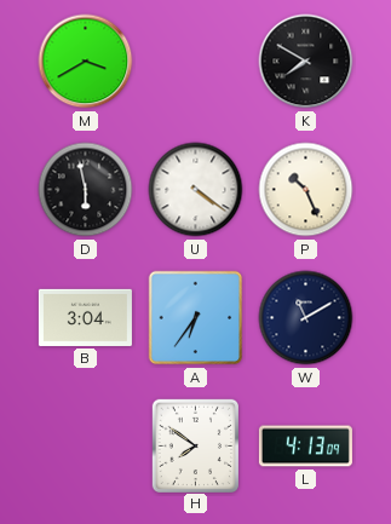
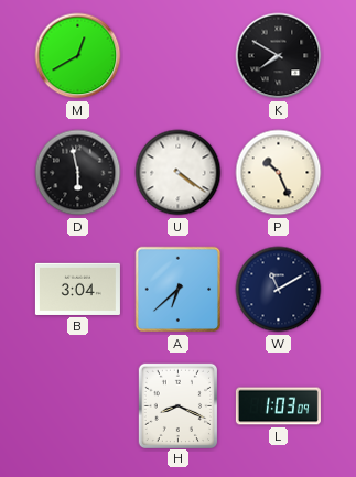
M: 3:40 -> 12:40 (78, 56)
A: 6:36 -> 6:38 (179, 290)
H: 7:51 -> 8:19 (177, 405)
L: 4:13 -> 1:03 (278, 406)
